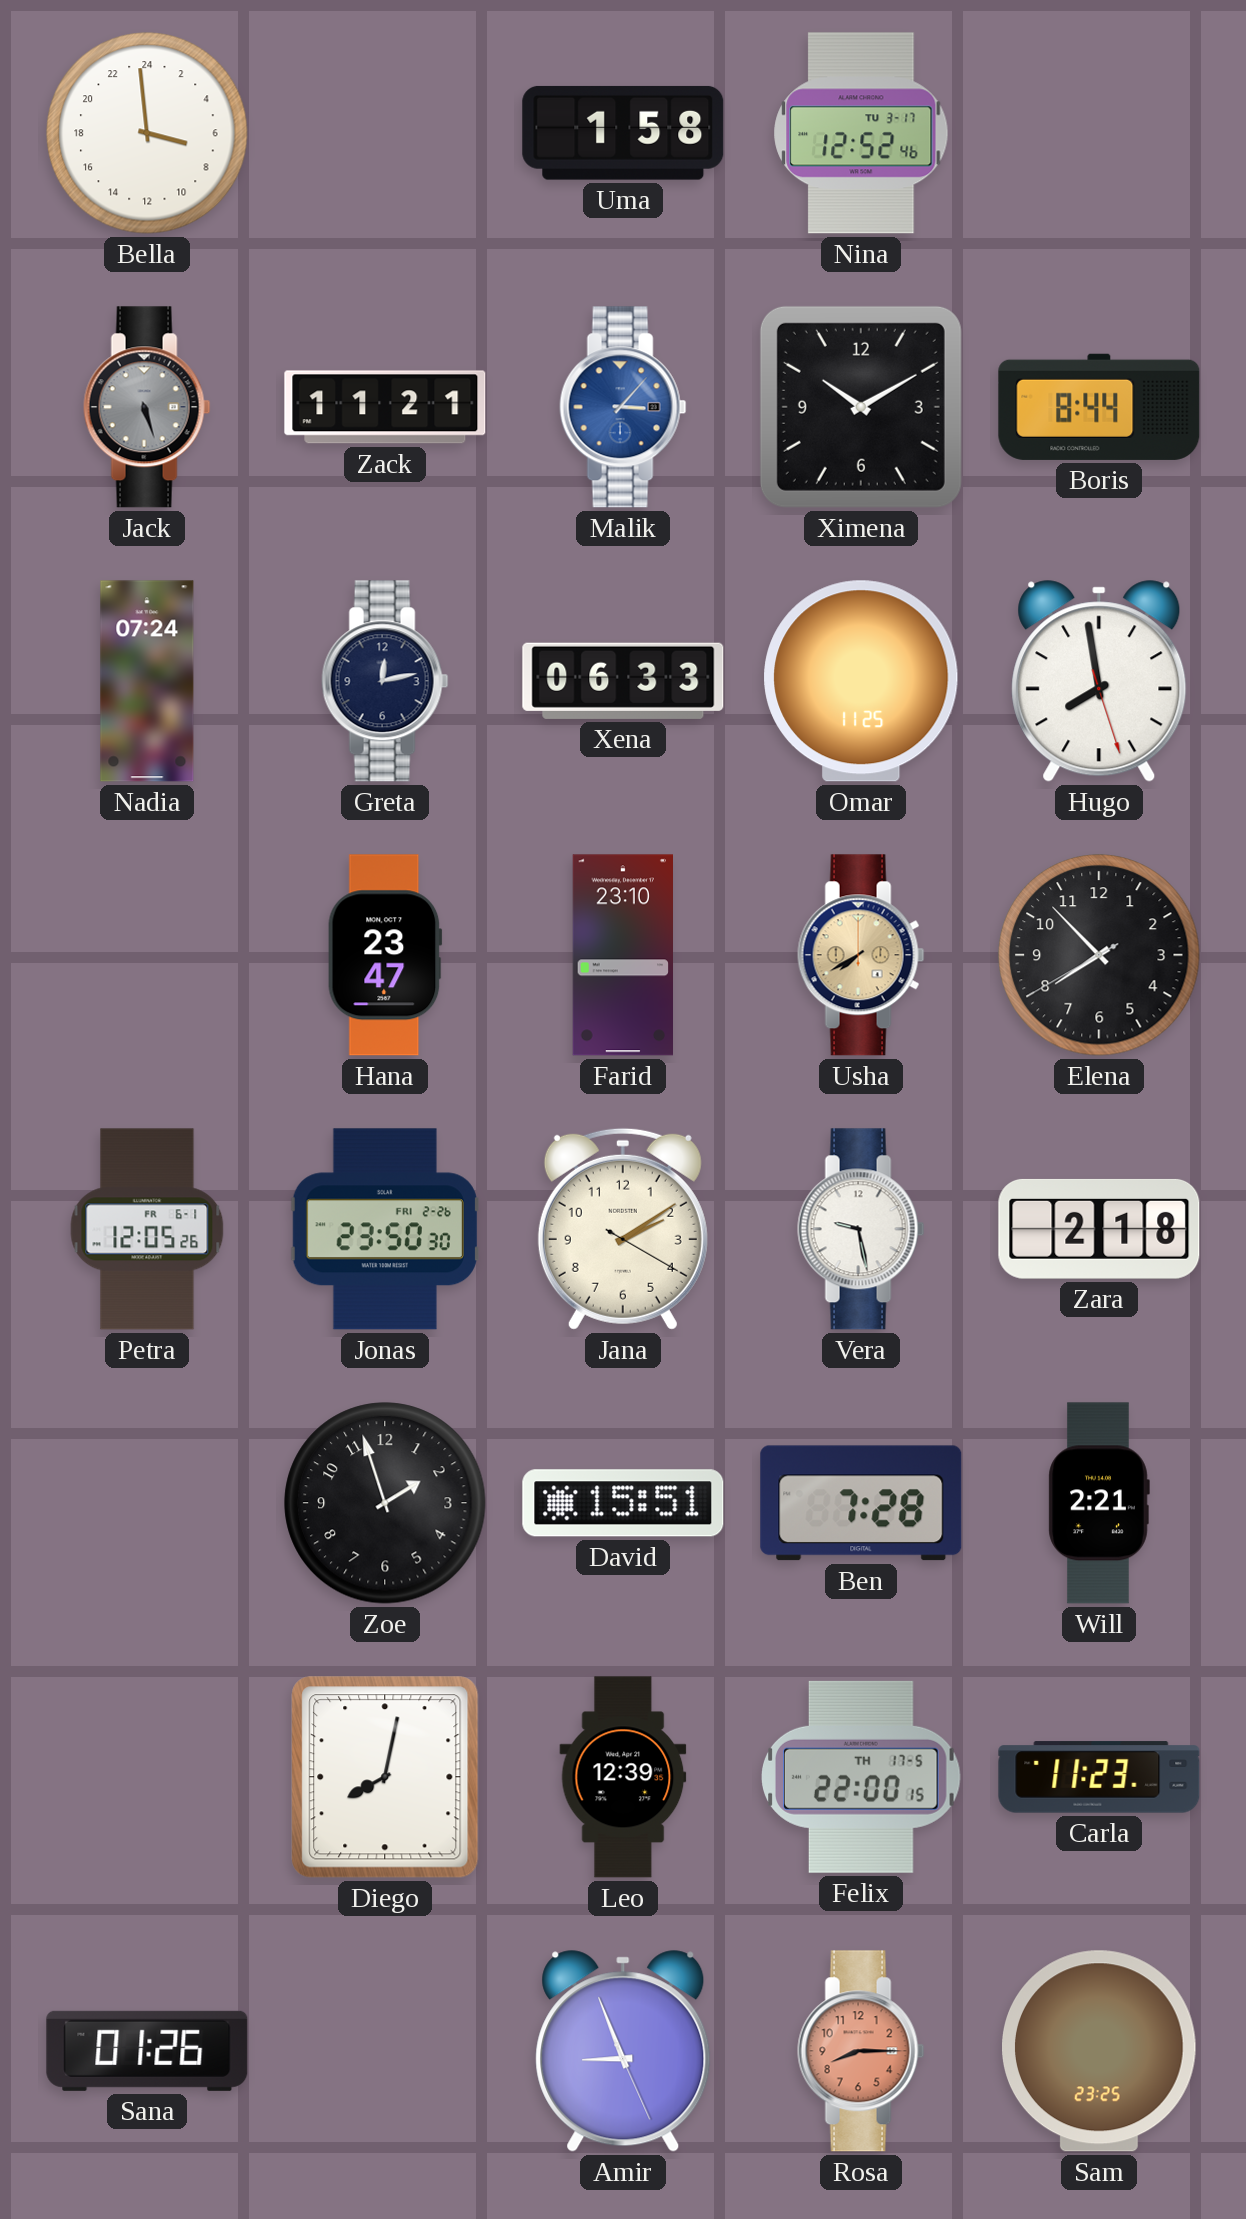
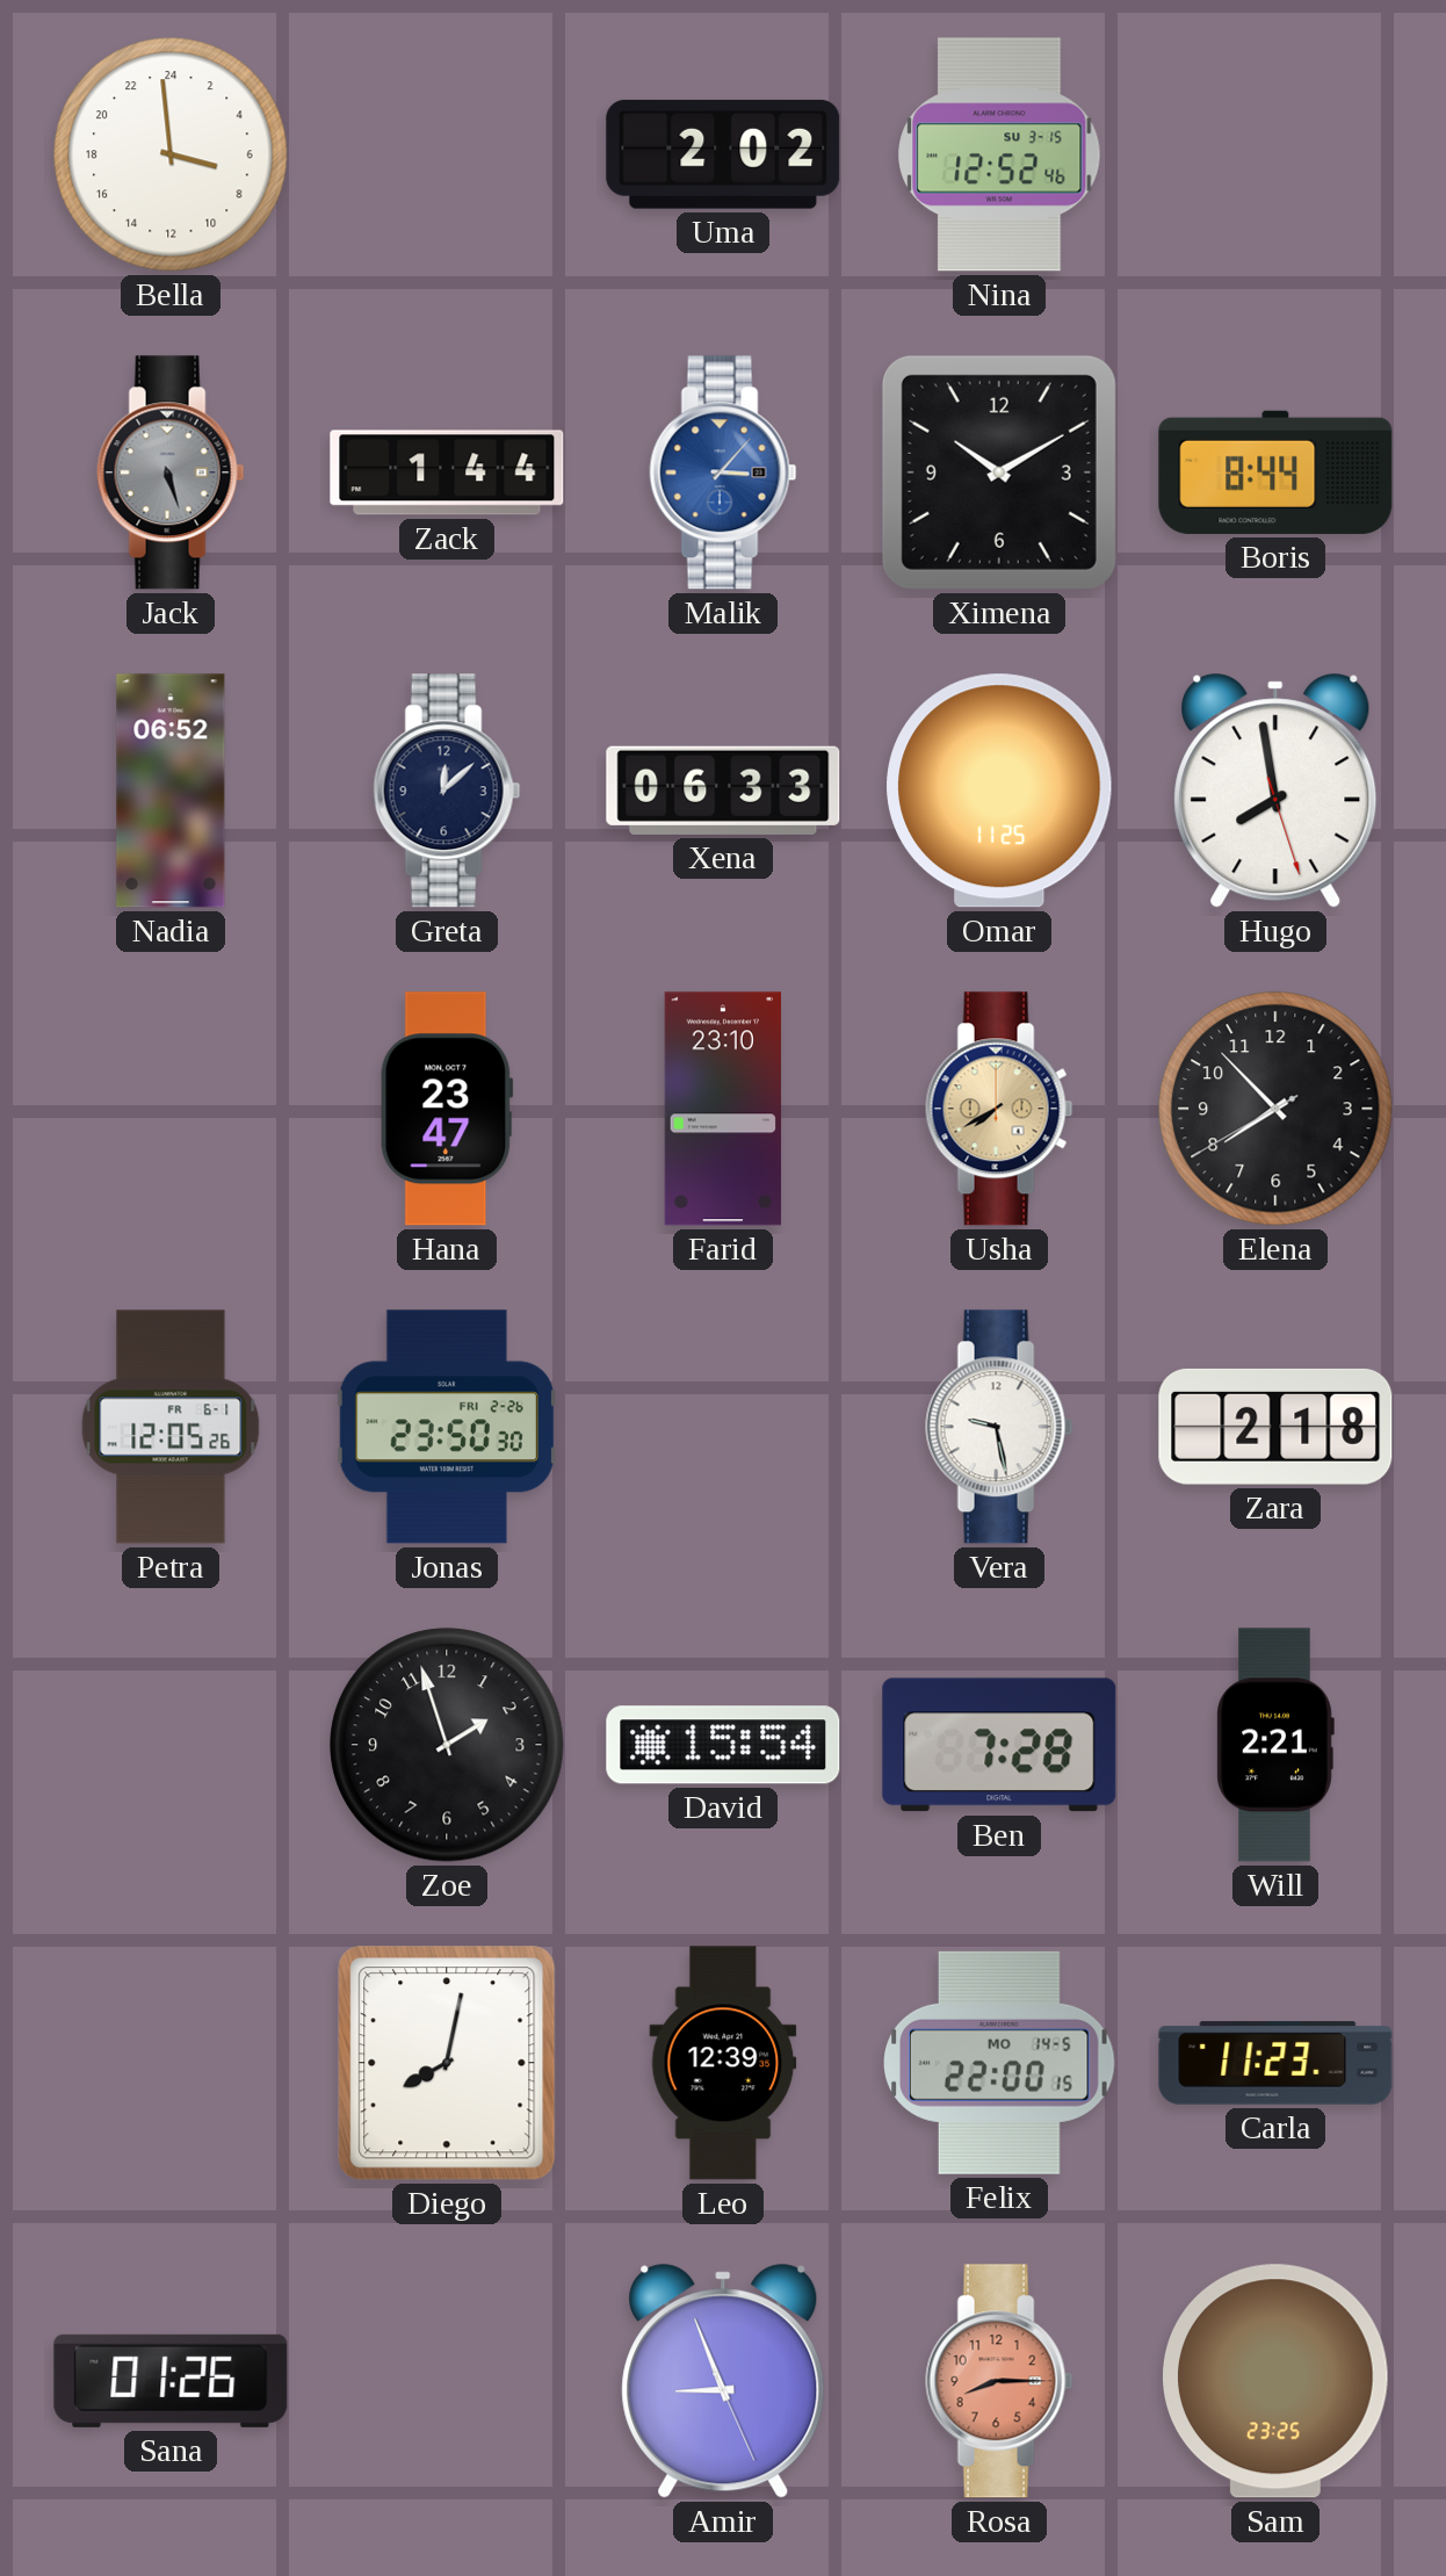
Uma: 1:58 -> 2:02 (723, 154)
Nina date: TU 3-17 -> SU 3-15 (999, 154)
Zack: 11:21 -> 1:44 (447, 472)
Nadia: 07:24 -> 06:52 (171, 791)
Greta: 12:13 -> 12:08 (447, 791)
Jana: 2:09 -> none (623, 1229)
David: 15:51 -> 15:54 (723, 1745)
Felix date: TH 17-5 -> MO 14-5 (1000, 2063)
